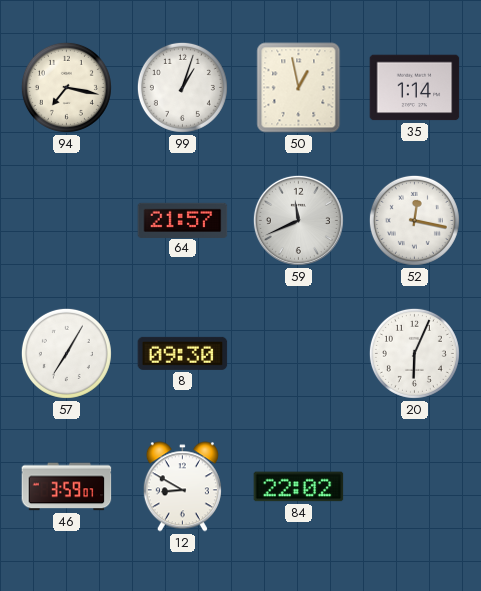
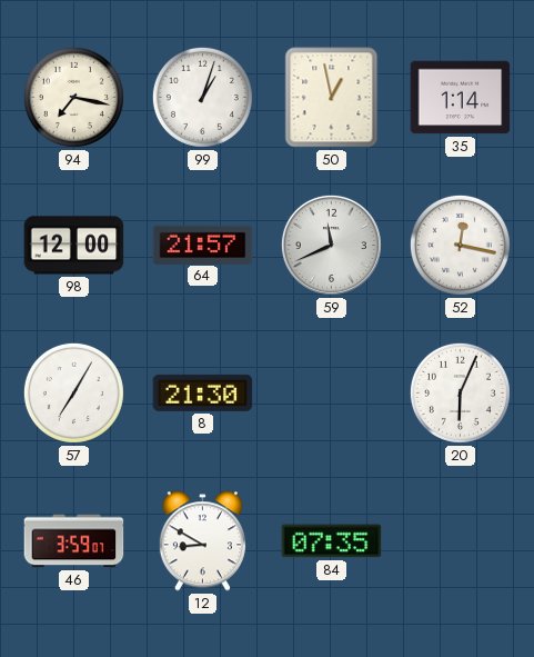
98: none -> 12:00 (74, 246)
8: 09:30 -> 21:30 (203, 392)
84: 22:02 -> 07:35 (332, 541)
